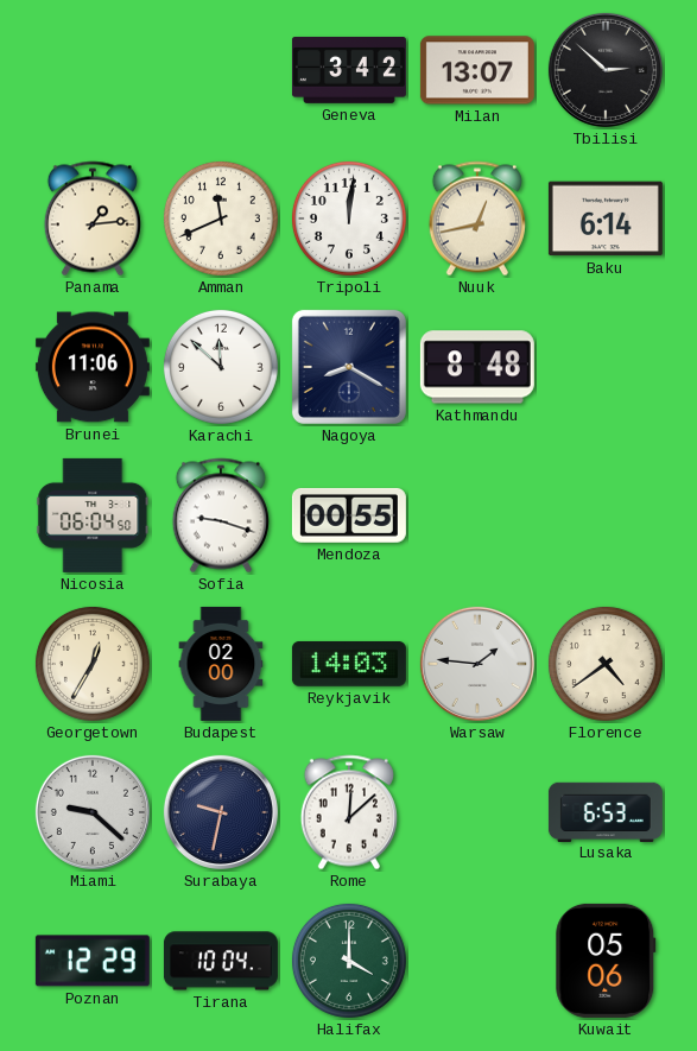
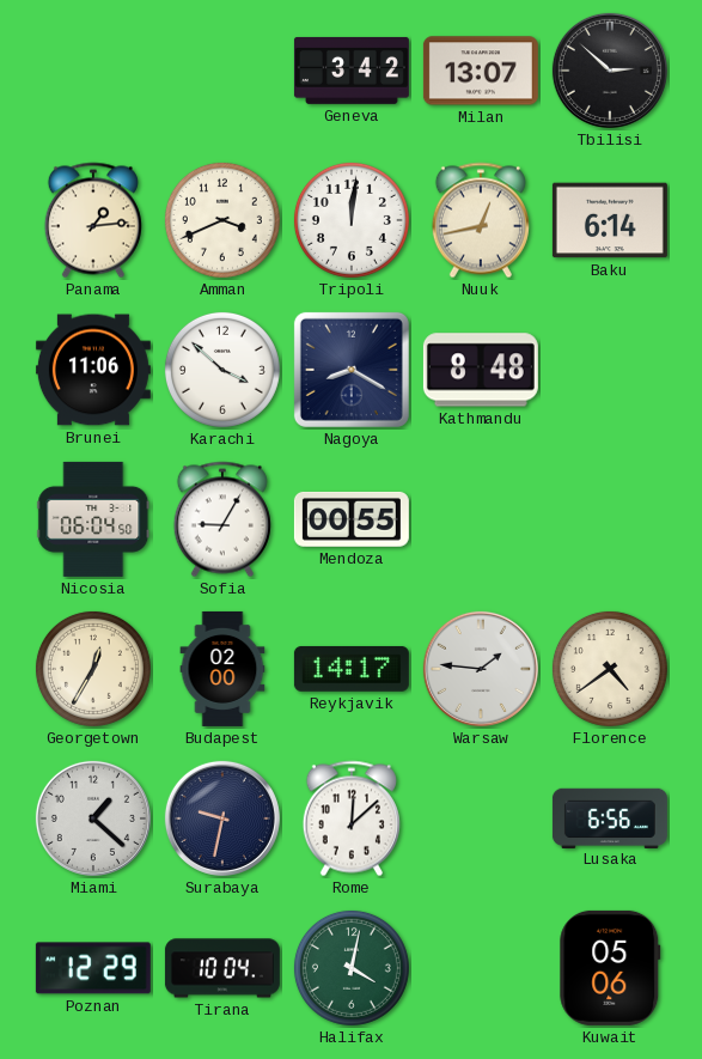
Amman: 11:41 -> 3:41 (222, 220)
Karachi: 11:52 -> 3:52 (222, 370)
Sofia: 9:18 -> 9:05 (222, 519)
Reykjavik: 14:03 -> 14:17 (352, 669)
Miami: 9:22 -> 1:22 (93, 818)
Lusaka: 6:53 -> 6:56 (610, 817)
Halifax: 4:00 -> 4:02 (352, 968)
